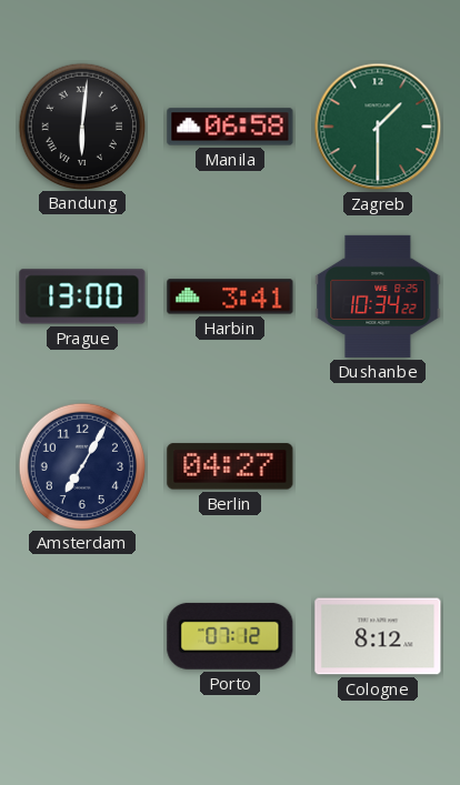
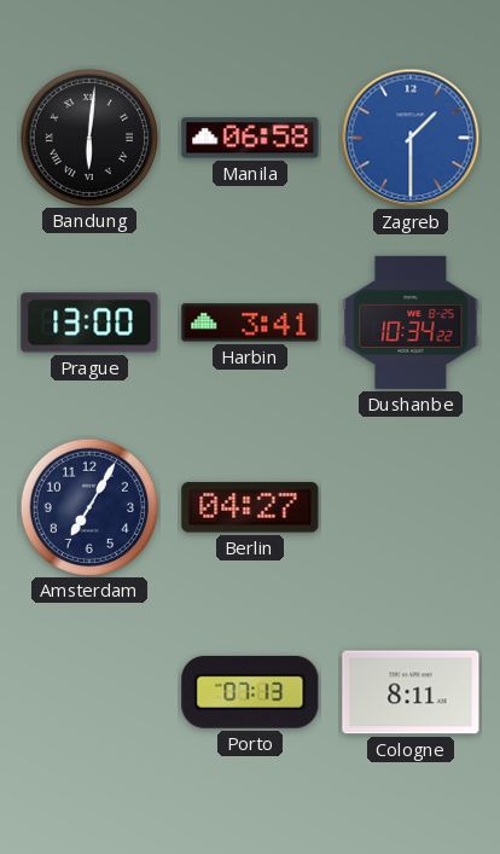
Zagreb dial: green -> blue (411, 138)
Porto: 07:12 -> 07:13 (250, 692)
Cologne: 8:12 -> 8:11 (411, 692)
